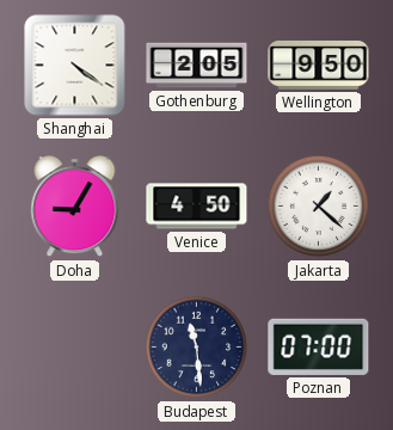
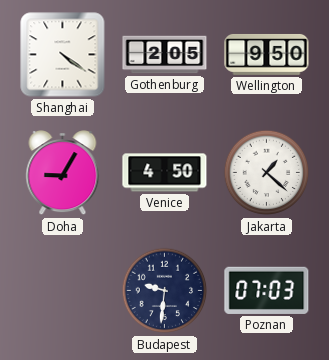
Budapest: 11:29 -> 9:31 (165, 291)
Poznan: 07:00 -> 07:03 (267, 290)
